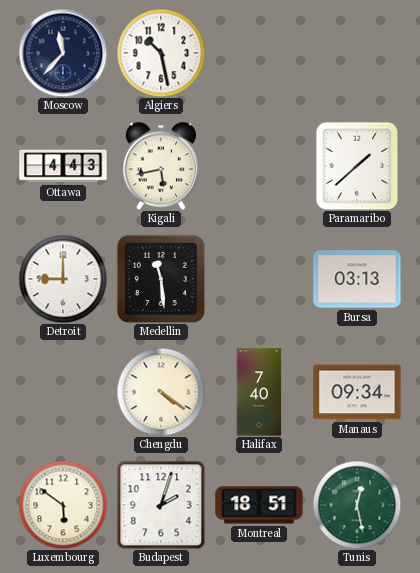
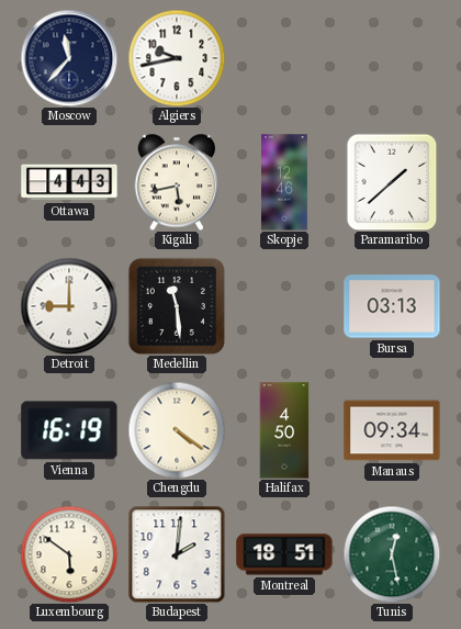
Algiers: 10:28 -> 9:43 (177, 58)
Skopje: none -> 12:46 (284, 182)
Vienna: none -> 16:19 (69, 430)
Halifax: 7:40 -> 4:50 (284, 430)
Budapest: 2:03 -> 2:01 (177, 554)
